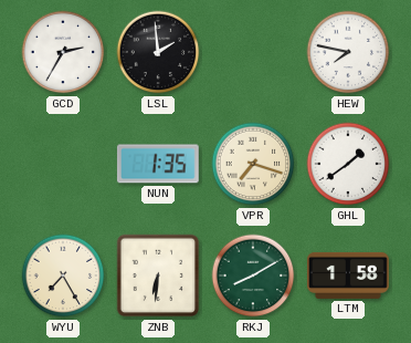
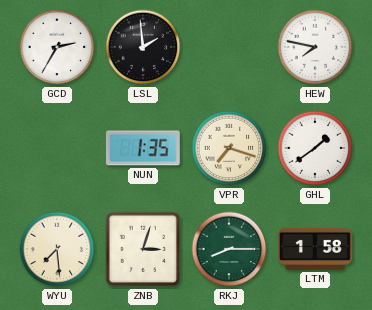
WYU: 7:25 -> 7:29 (57, 249)
ZNB: 6:31 -> 3:03 (143, 249)
RKJ: 8:10 -> 8:15 (229, 249)
